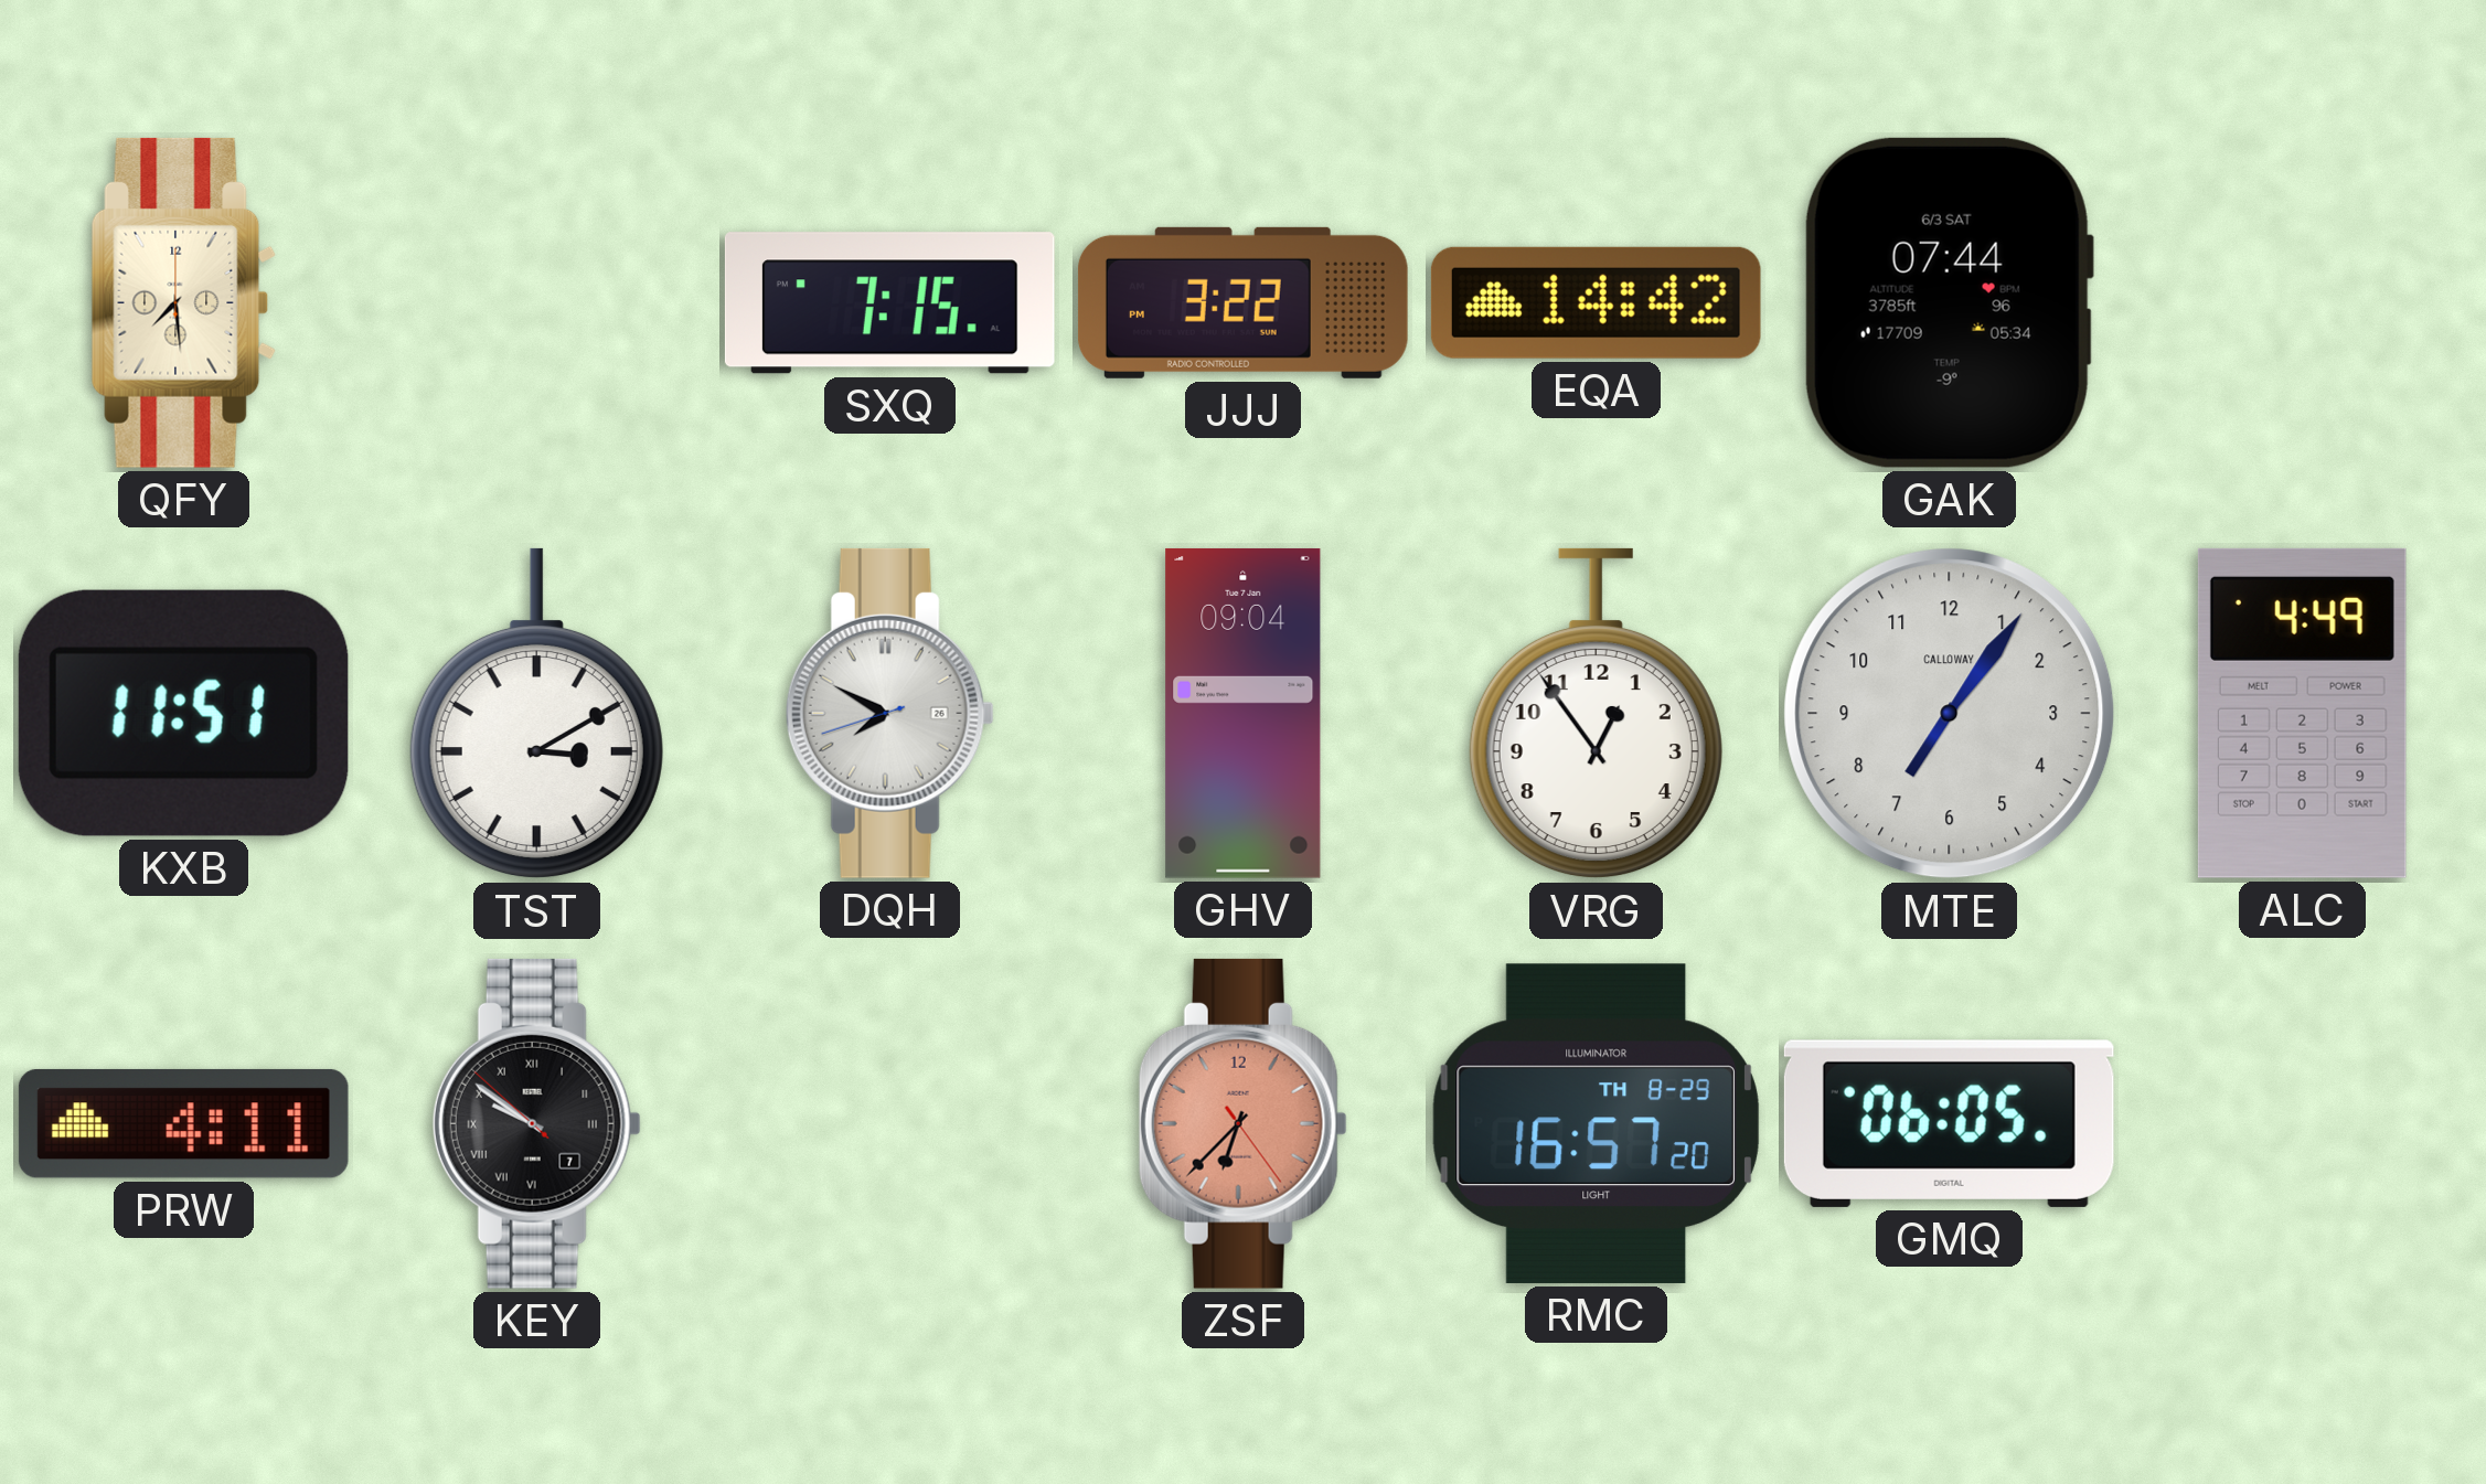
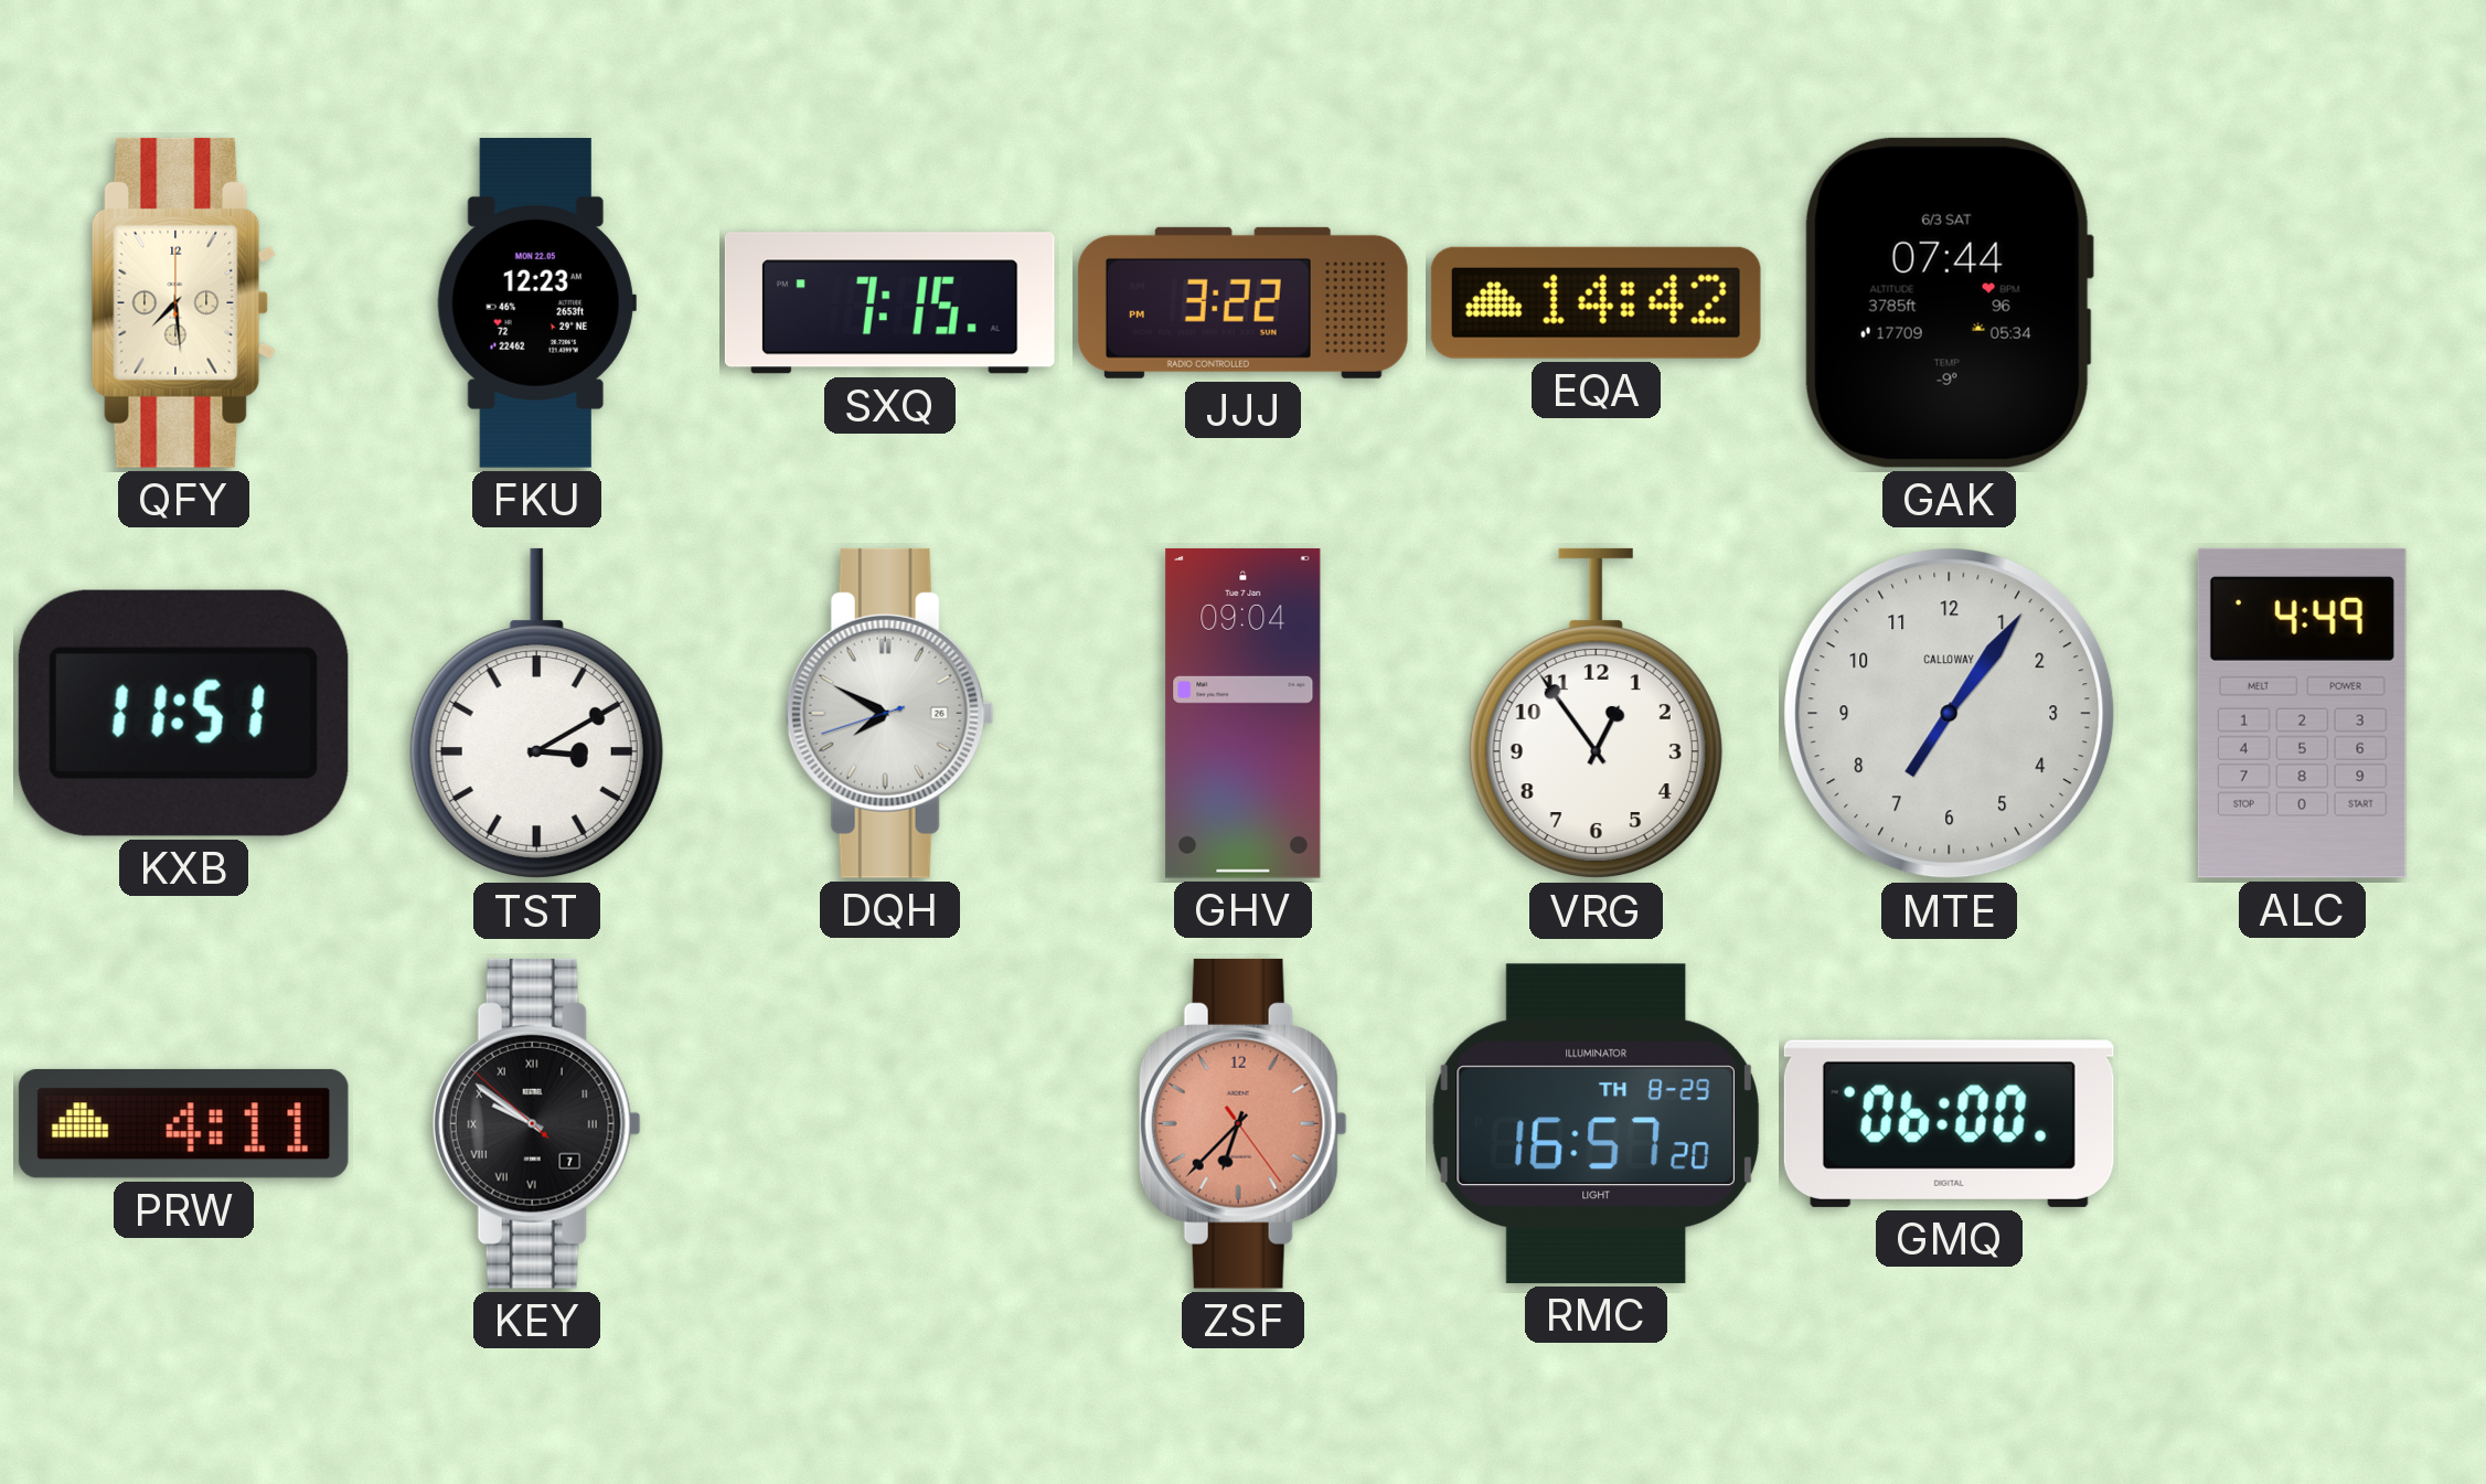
FKU: none -> 12:23 (536, 302)
GMQ: 06:05 -> 06:00 (1949, 1123)
